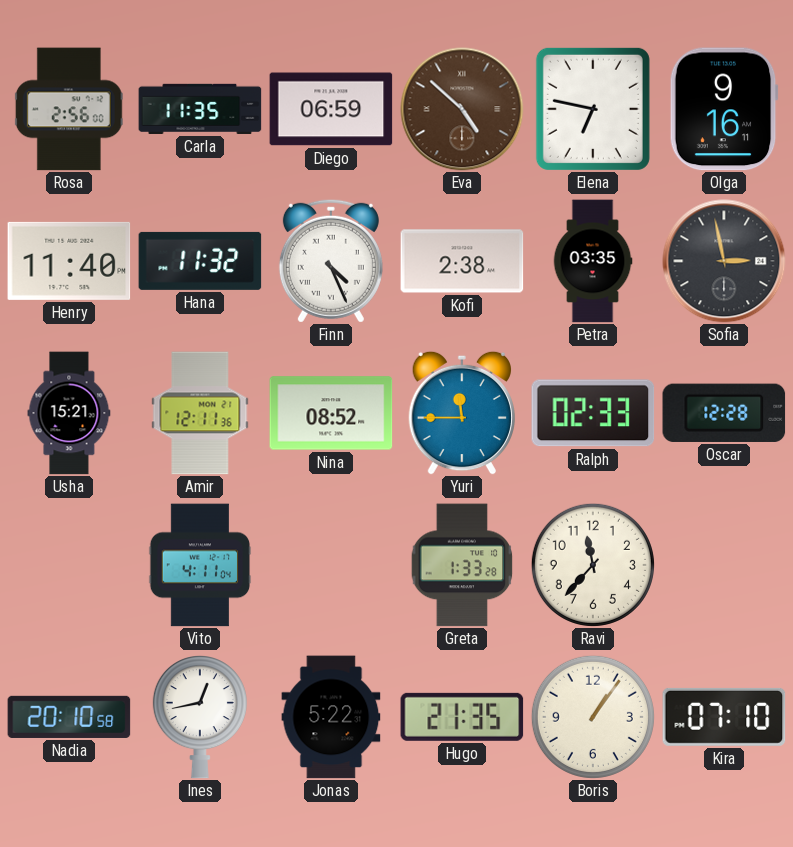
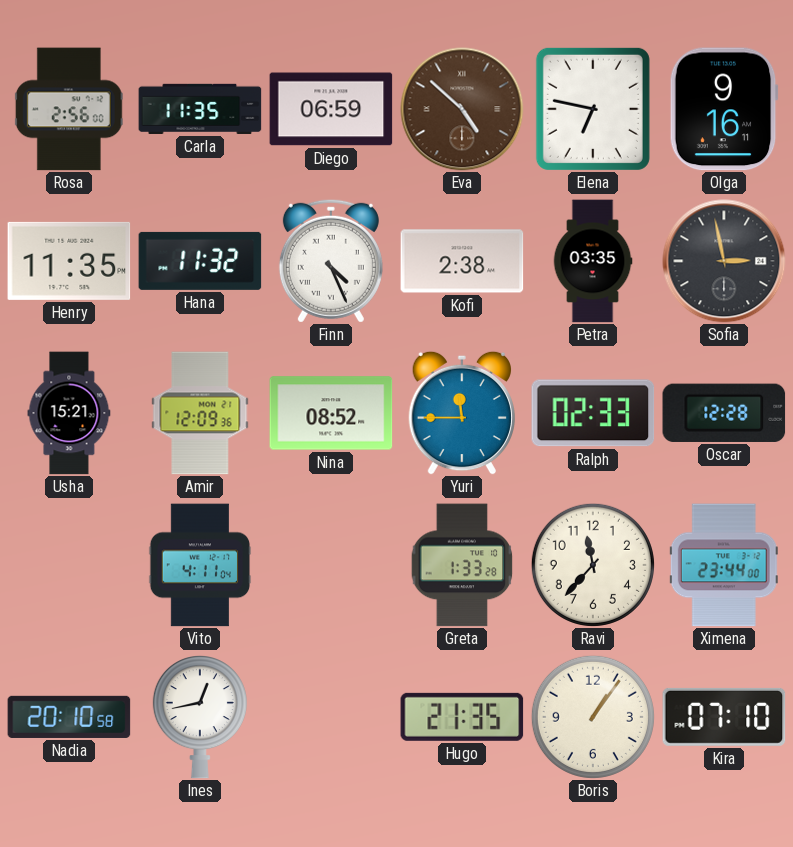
Henry: 11:40 -> 11:35 (69, 261)
Amir: 12:11 -> 12:09 (200, 413)
Ximena: none -> 23:44 (724, 565)
Jonas: 5:22 -> none (331, 717)
